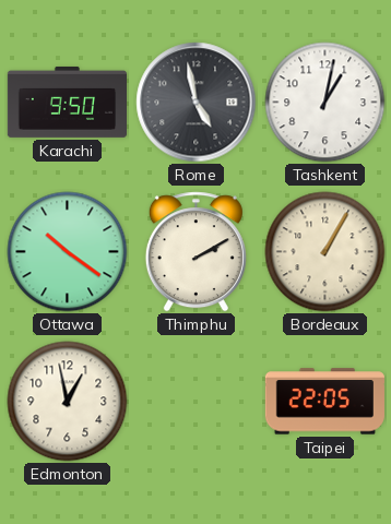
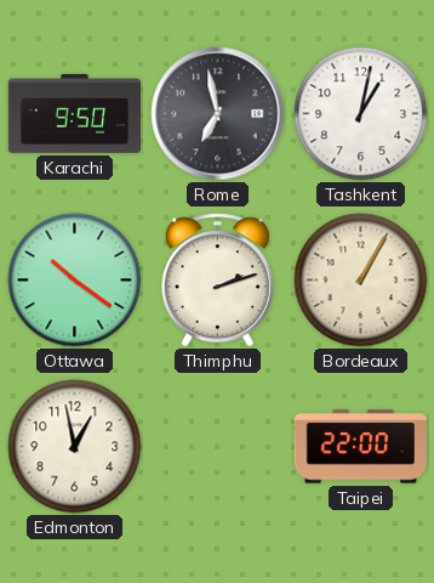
Rome: 4:58 -> 6:58 (218, 114)
Thimphu: 2:10 -> 2:12 (217, 281)
Taipei: 22:05 -> 22:00 (360, 447)
